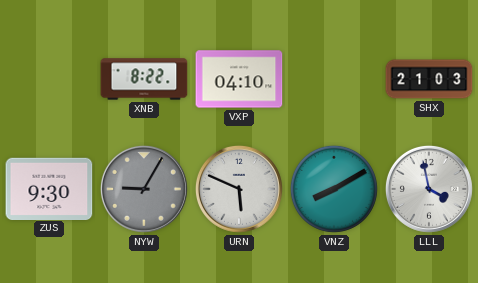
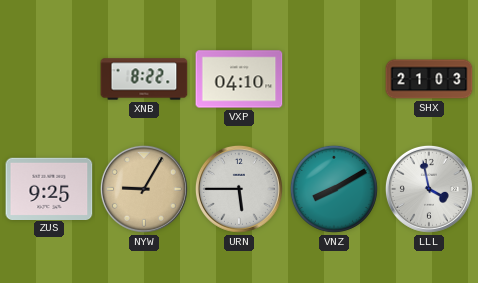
ZUS: 9:30 -> 9:25 (49, 188)
NYW dial: grey -> champagne (144, 189)
URN: 5:49 -> 5:45 (239, 189)
